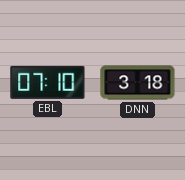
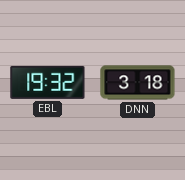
EBL: 07:10 -> 19:32 (48, 82)
